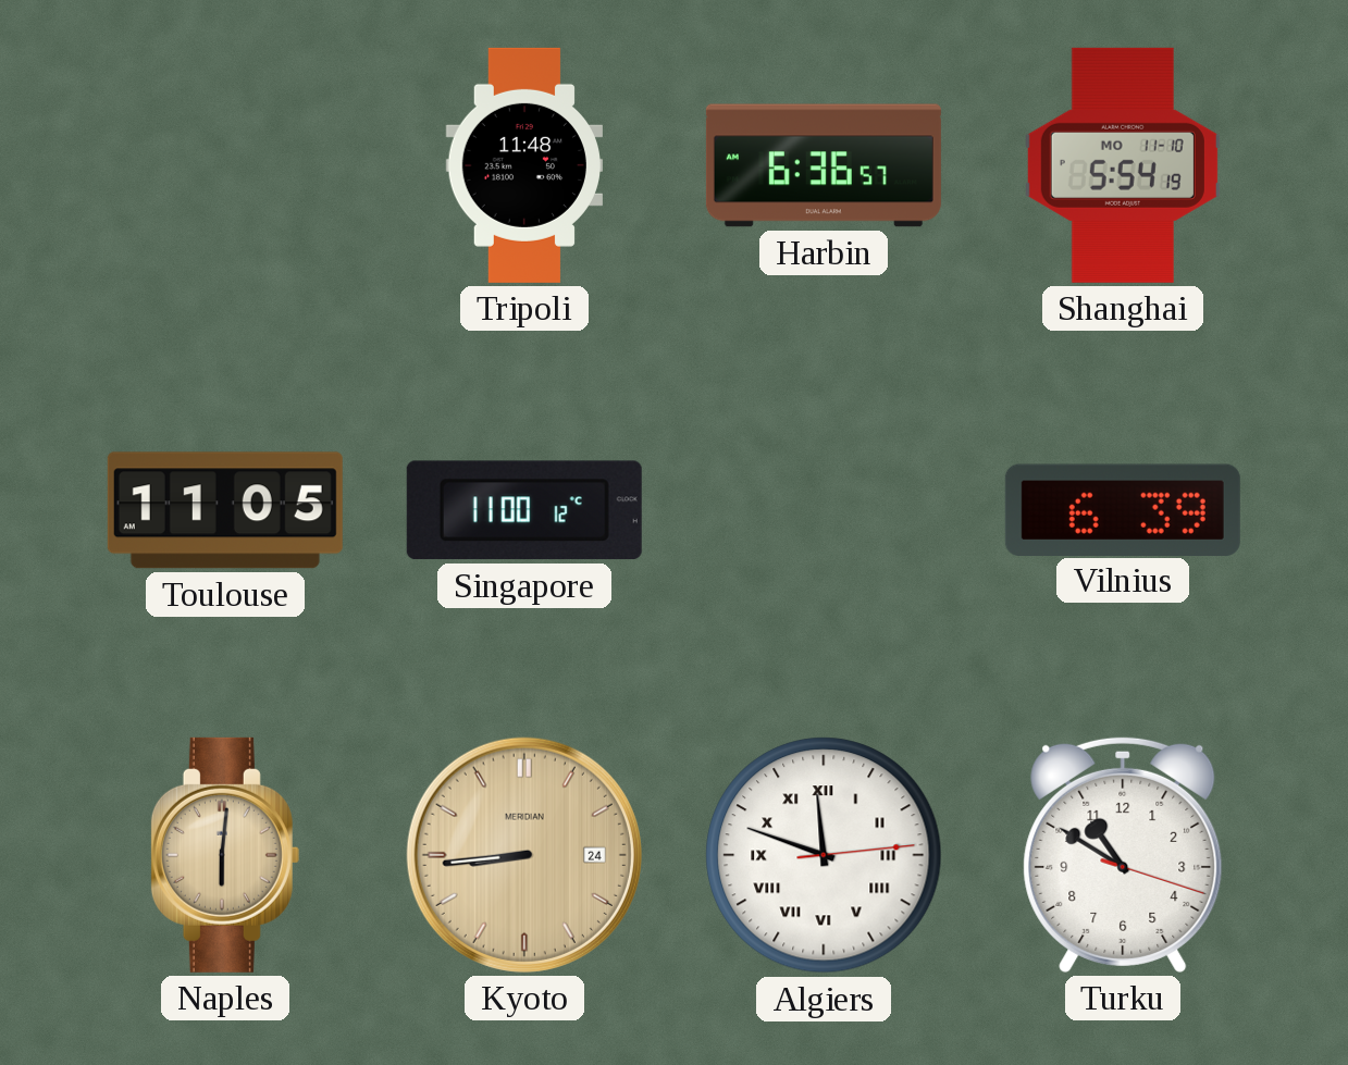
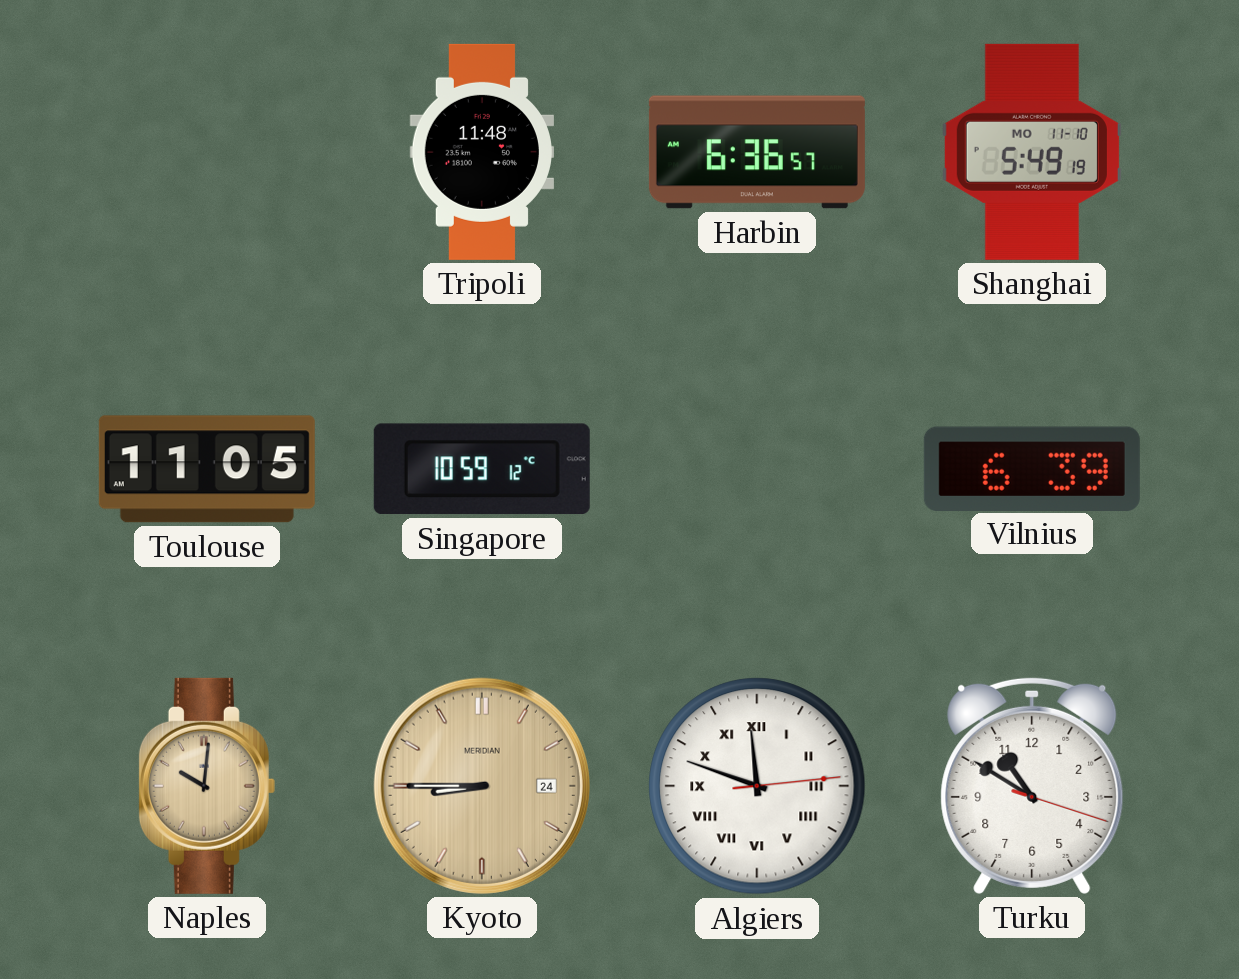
Shanghai: 5:54 -> 5:49 (1032, 152)
Singapore: 11:00 -> 10:59 (482, 469)
Naples: 6:01 -> 10:01 (207, 786)
Kyoto: 8:44 -> 8:45 (482, 786)
